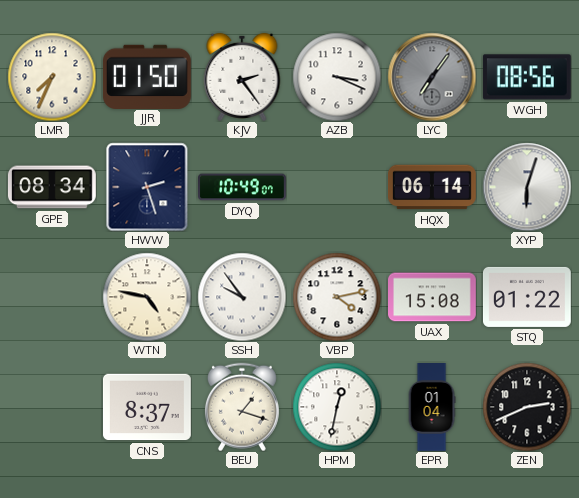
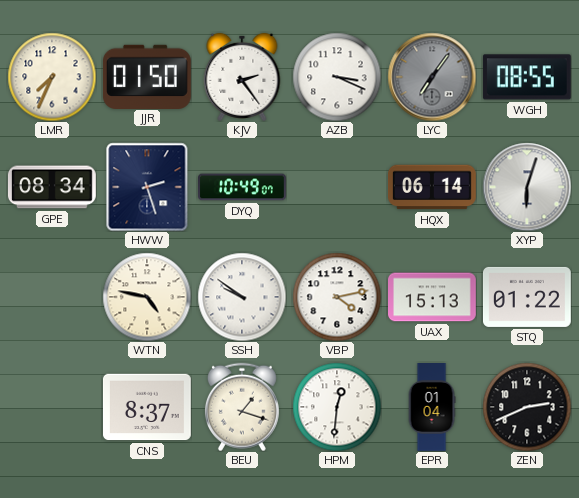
WGH: 08:56 -> 08:55 (527, 77)
SSH: 9:54 -> 9:51 (242, 297)
UAX: 15:08 -> 15:13 (433, 297)
HPM: 12:32 -> 12:31 (337, 407)
